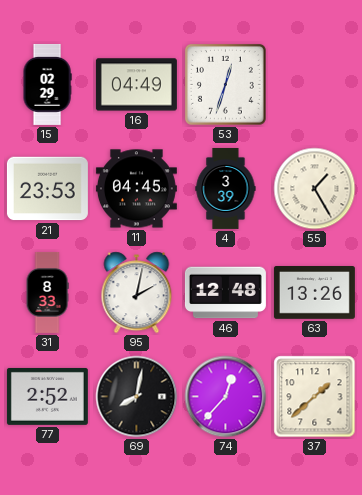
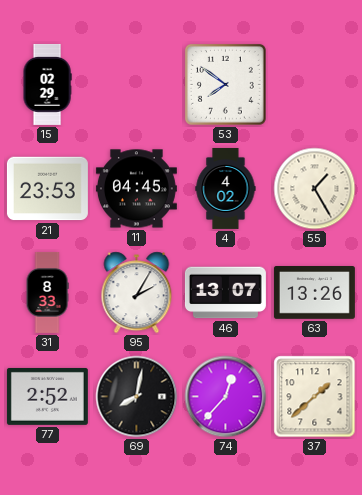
16: 04:49 -> none (136, 85)
53: 12:33 -> 7:51 (225, 84)
4: 3:39 -> 4:02 (226, 188)
95: 2:02 -> 2:05 (137, 293)
46: 12:48 -> 13:07 (225, 293)
